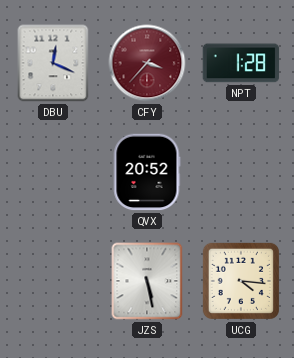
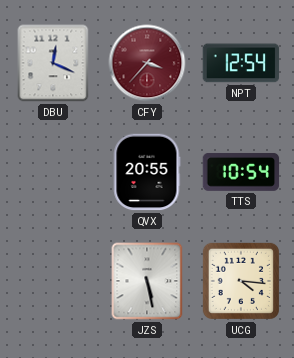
NPT: 1:28 -> 12:54 (241, 63)
QVX: 20:52 -> 20:55 (147, 172)
TTS: none -> 10:54 (241, 172)
